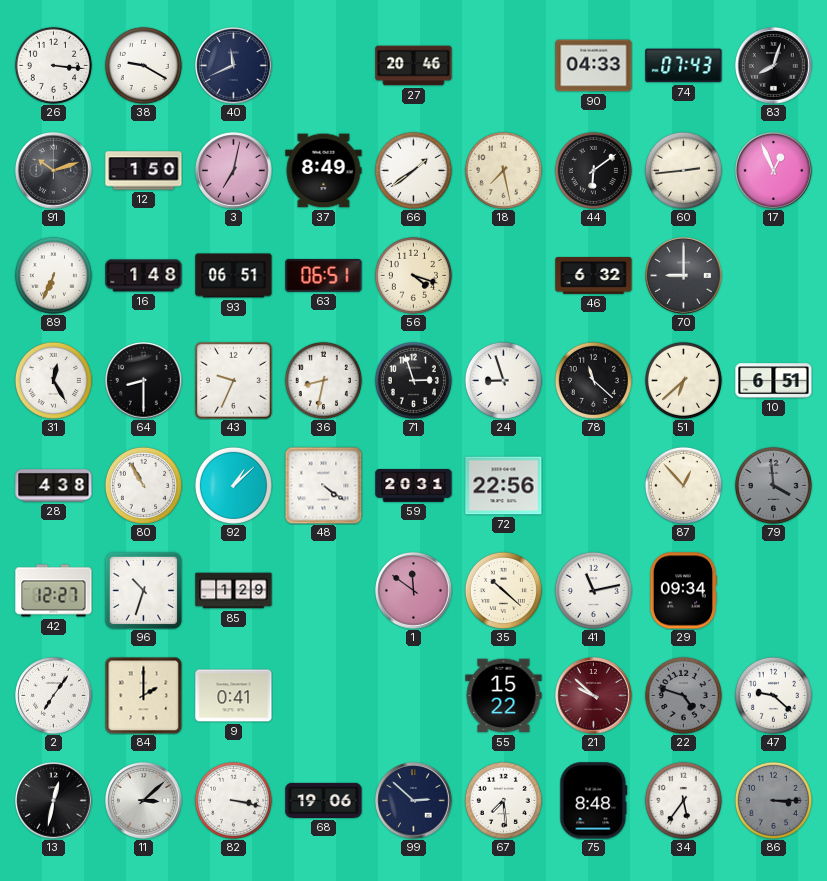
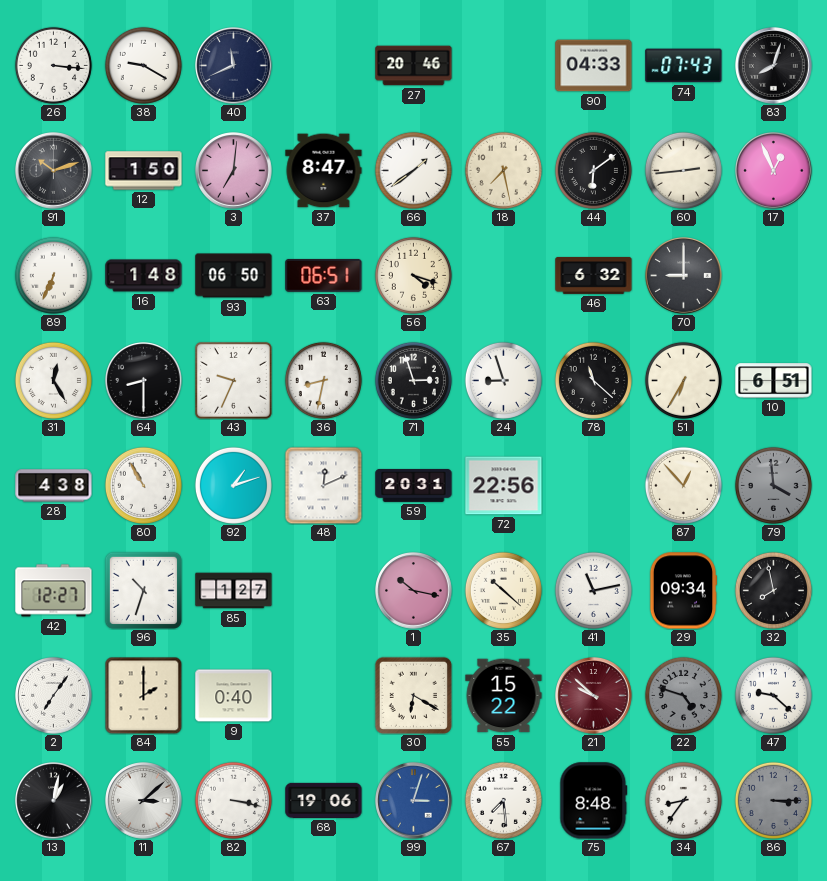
3: 7:02 -> 7:01 (234, 171)
37: 8:49 -> 8:47 (324, 171)
93: 06:51 -> 06:50 (234, 276)
51: 6:38 -> 6:35 (683, 380)
92: 1:08 -> 1:12 (233, 485)
48: 4:21 -> 12:11 (323, 485)
85: 1:29 -> 1:27 (234, 591)
1: 11:51 -> 10:17 (414, 591)
32: none -> 7:58 (773, 590)
9: 0:41 -> 0:40 (234, 696)
30: none -> 6:20 (413, 695)
13: 12:32 -> 1:02 (54, 801)
99: 2:52 -> 3:03 (414, 801)
99 dial: navy -> blue (414, 801)
34: 5:36 -> 8:36 (683, 800)
